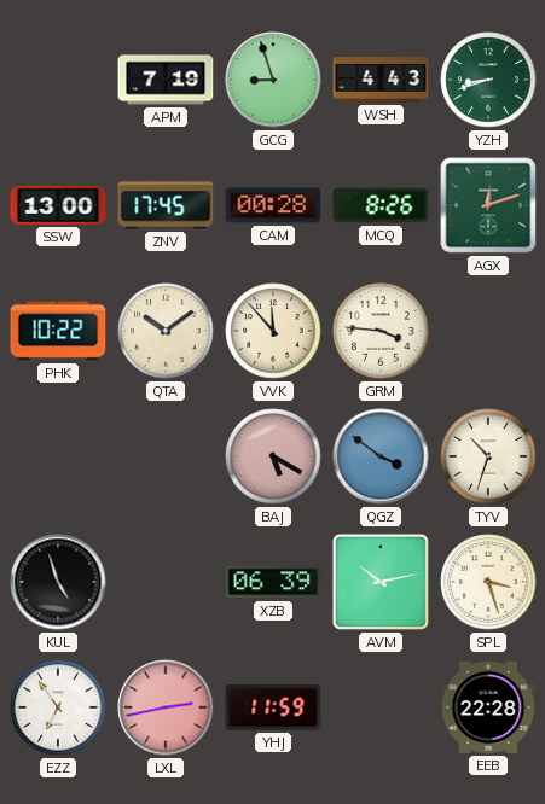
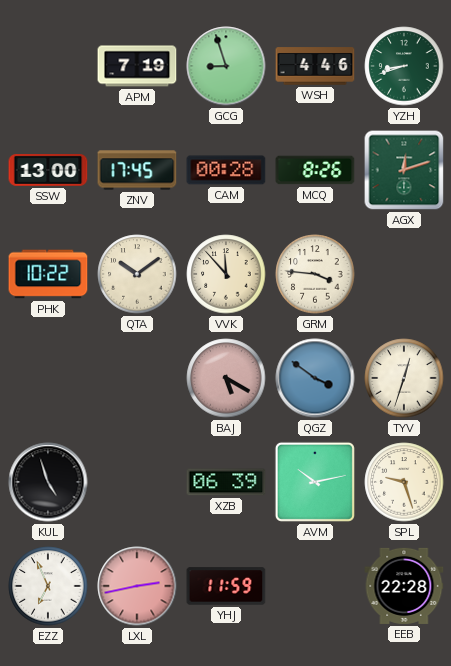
WSH: 4:43 -> 4:46 (315, 66)
TYV: 10:33 -> 12:33 (404, 378)
SPL: 3:27 -> 9:27 (404, 482)
EZZ: 6:54 -> 6:56 (48, 586)
